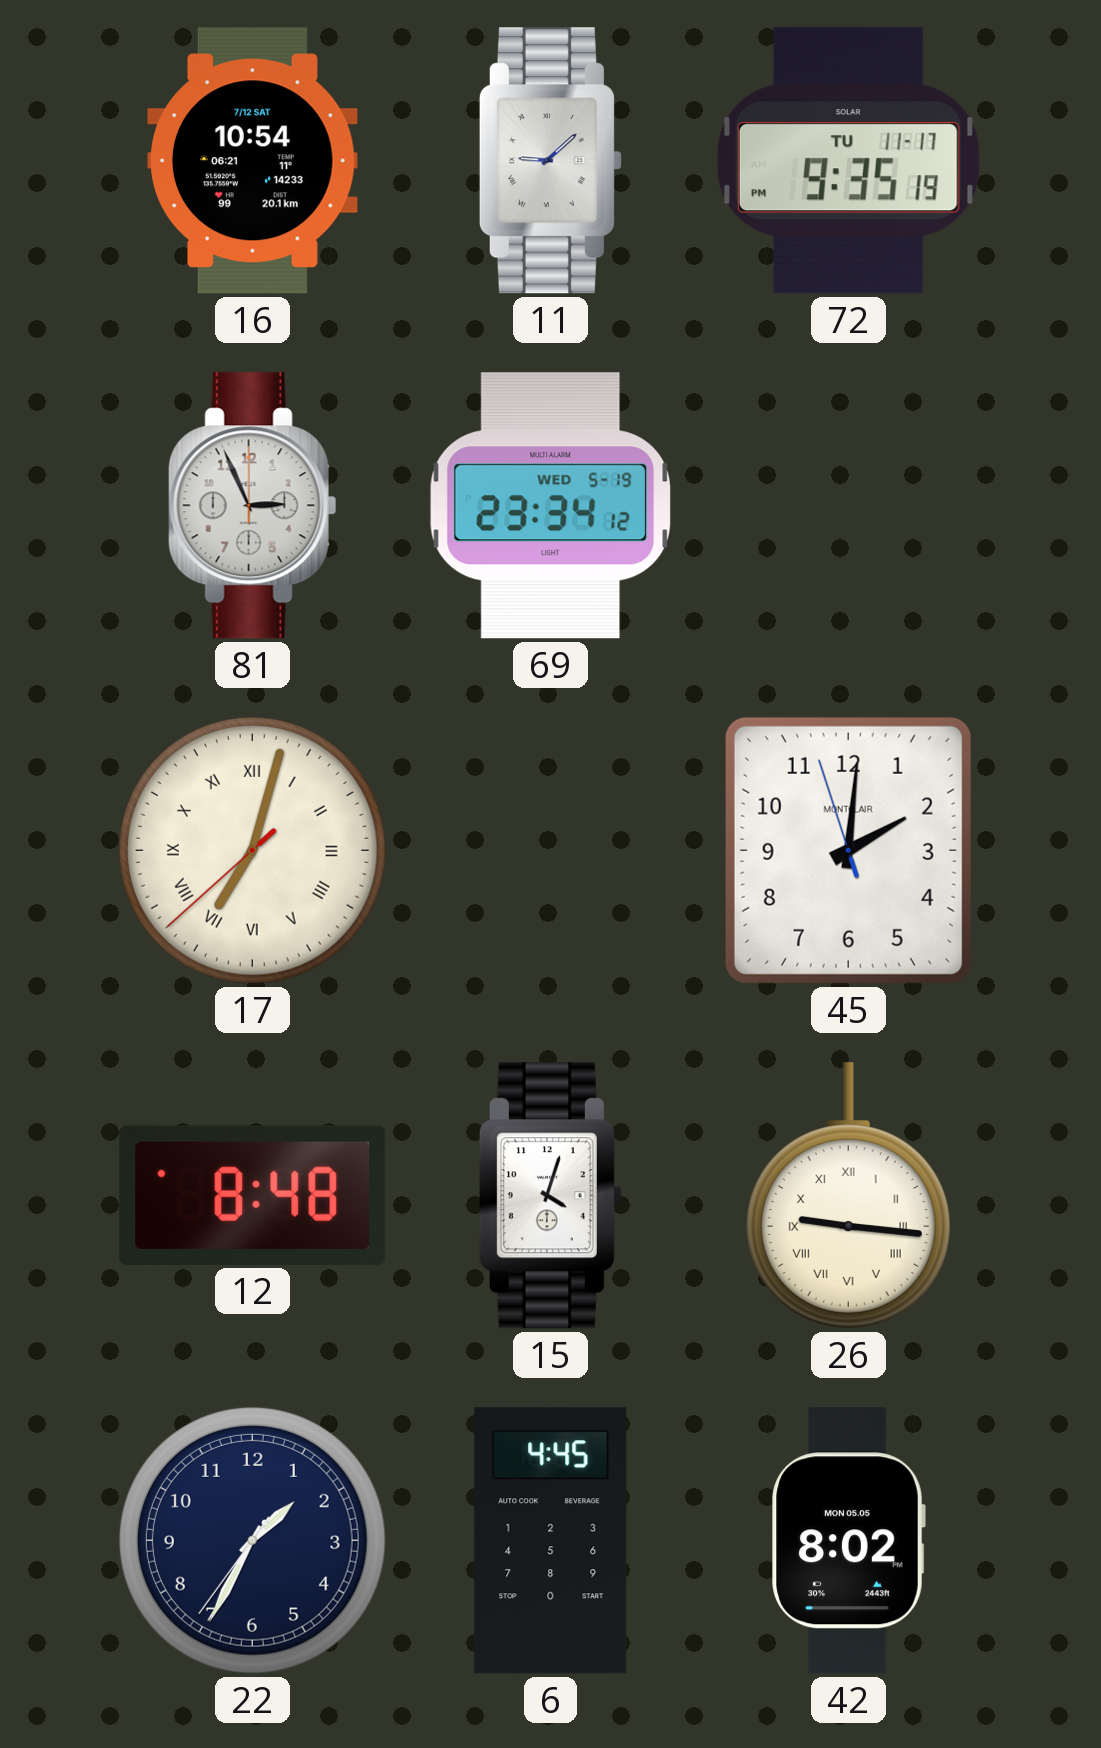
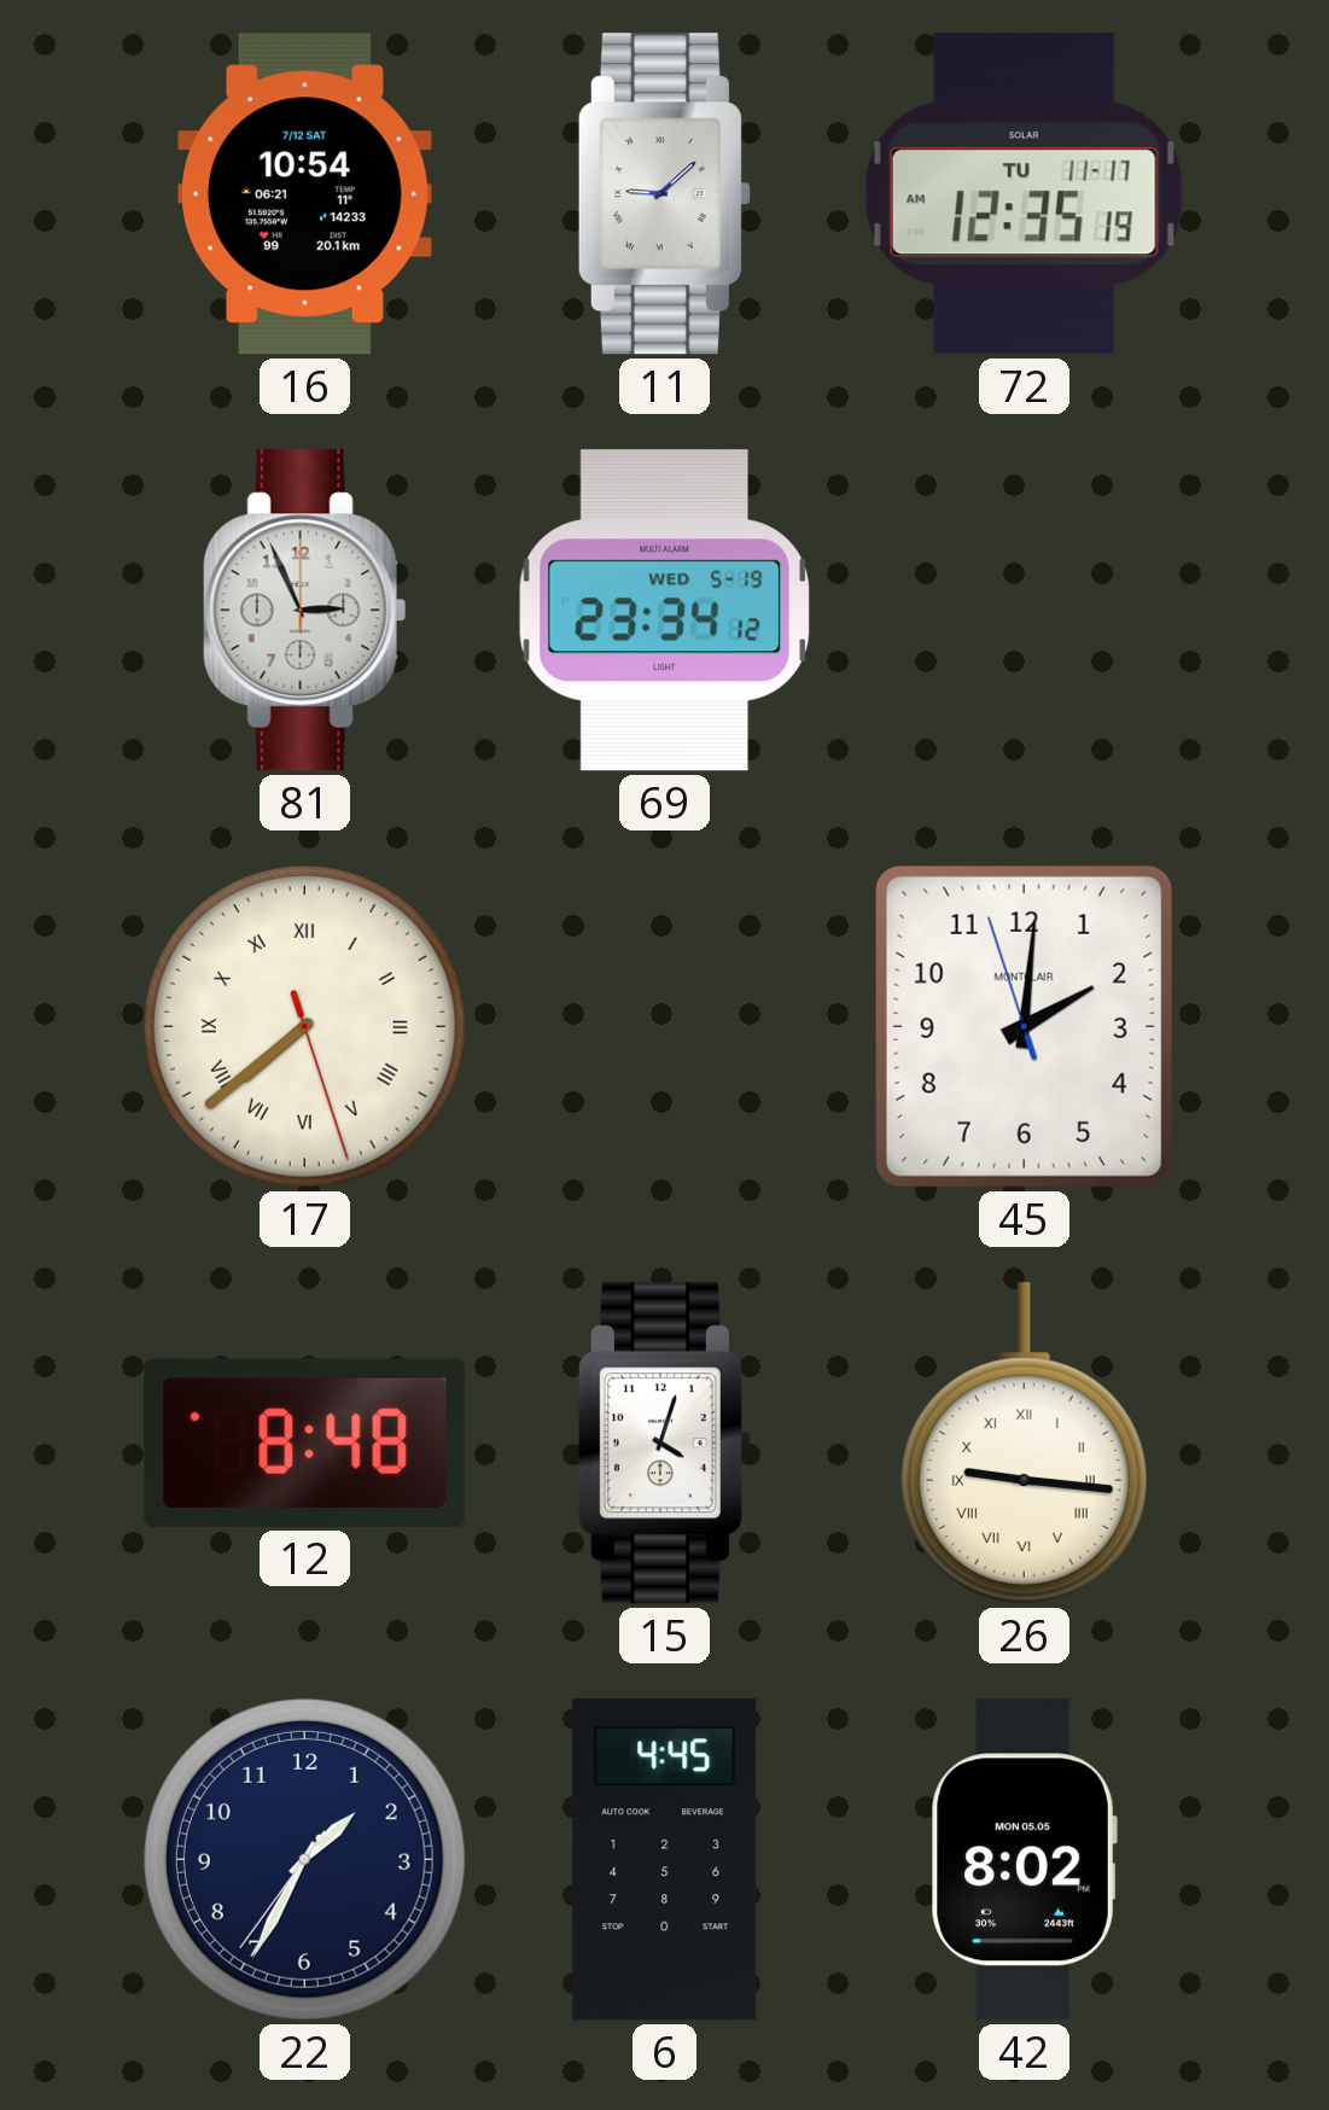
72: 9:35 -> 12:35 (1024, 194)
17: 7:02 -> 7:38 (304, 1026)
